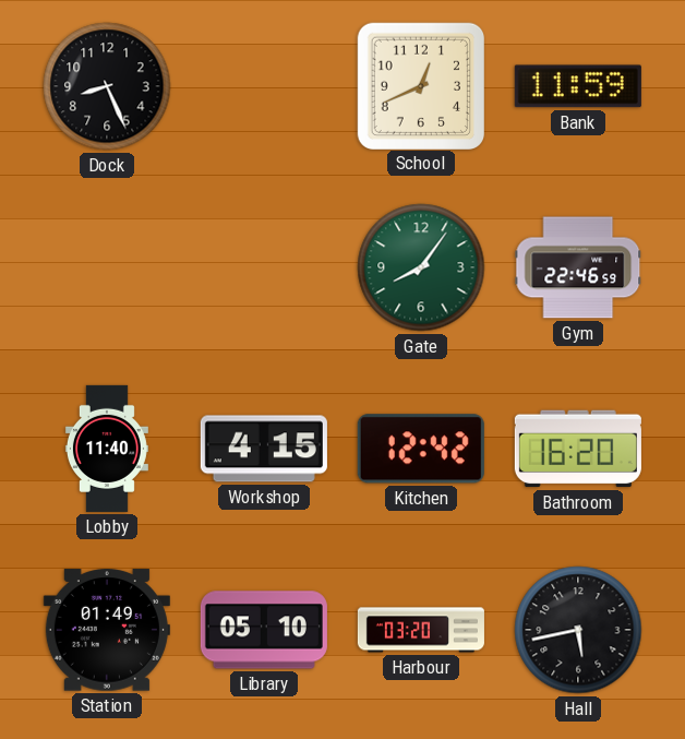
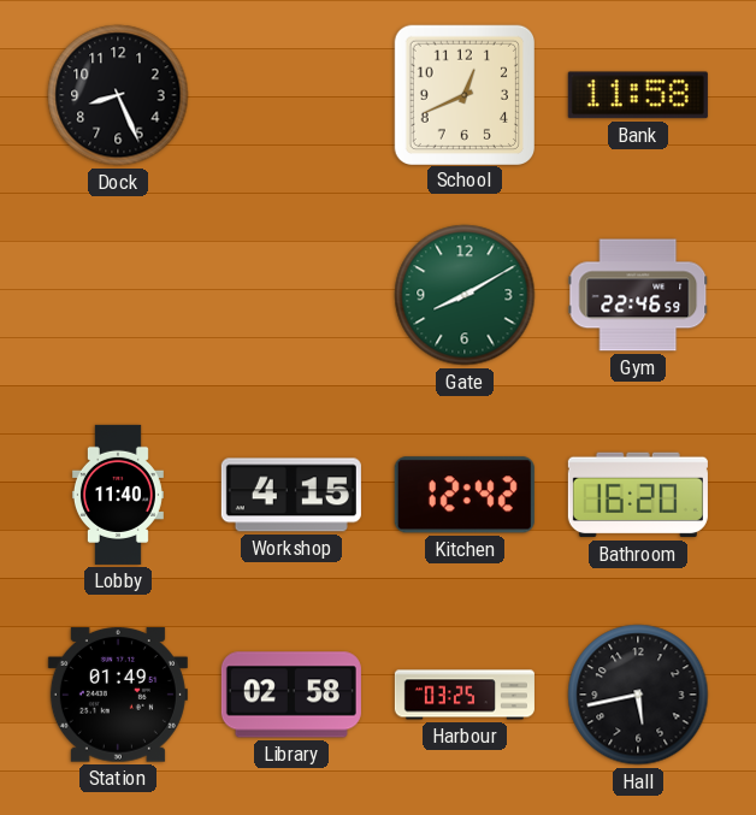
Bank: 11:59 -> 11:58 (638, 95)
Gate: 8:06 -> 8:10 (465, 295)
Library: 05:10 -> 02:58 (291, 695)
Harbour: 03:20 -> 03:25 (465, 695)
